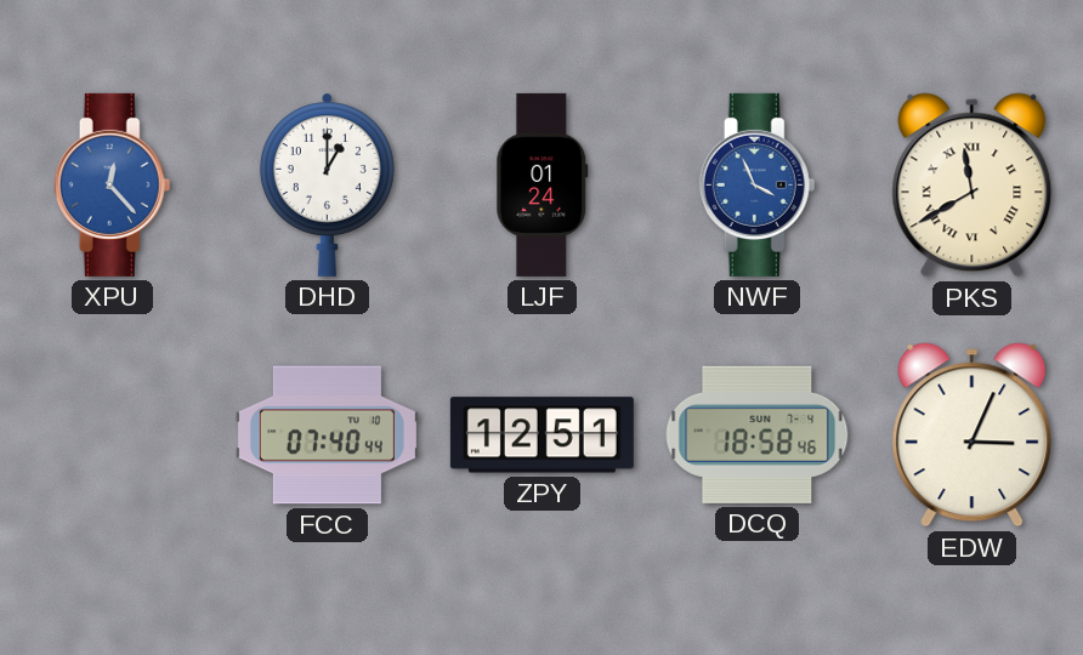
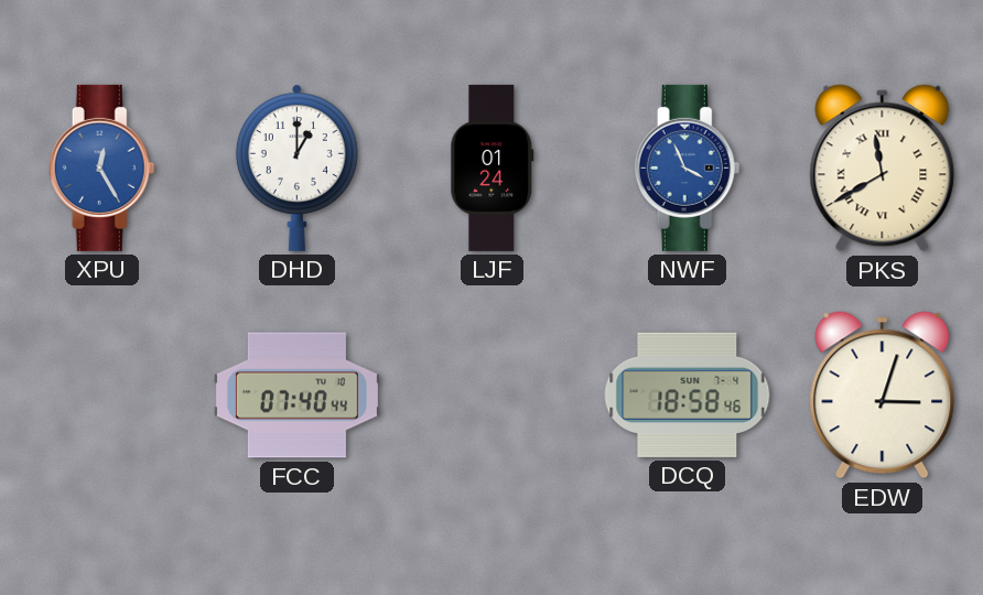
XPU: 12:23 -> 12:25 (102, 167)
ZPY: 12:51 -> none (541, 435)
EDW: 3:04 -> 3:03 (883, 396)
